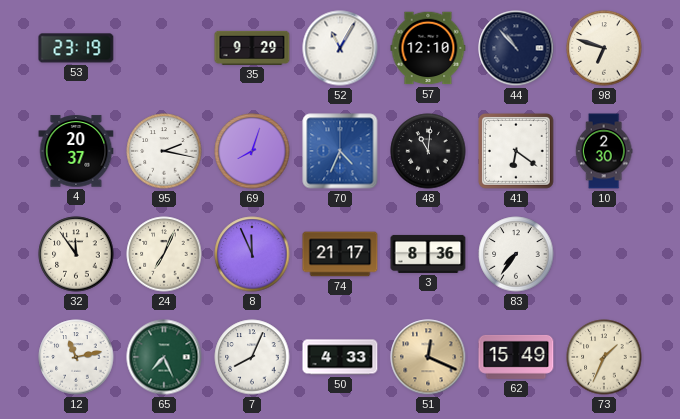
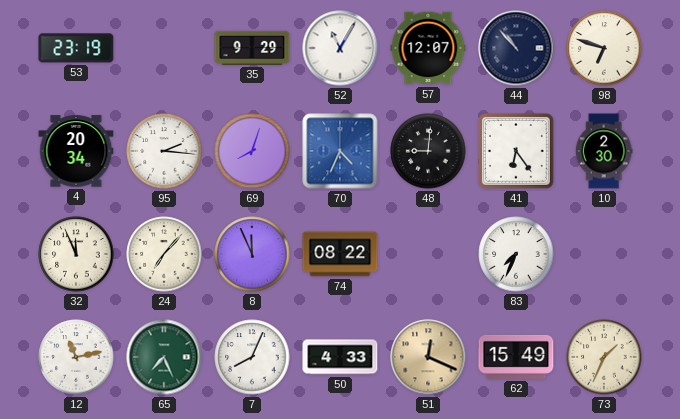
57: 12:10 -> 12:07 (428, 48)
4: 20:37 -> 20:34 (76, 151)
95: 2:17 -> 2:16 (164, 151)
48: 11:01 -> 9:01 (428, 151)
41: 6:21 -> 6:24 (516, 151)
32: 11:54 -> 11:56 (76, 254)
24: 7:04 -> 7:07 (164, 254)
74: 21:17 -> 08:22 (340, 254)
3: 8:36 -> none (428, 254)
83: 7:36 -> 7:34 (516, 254)
